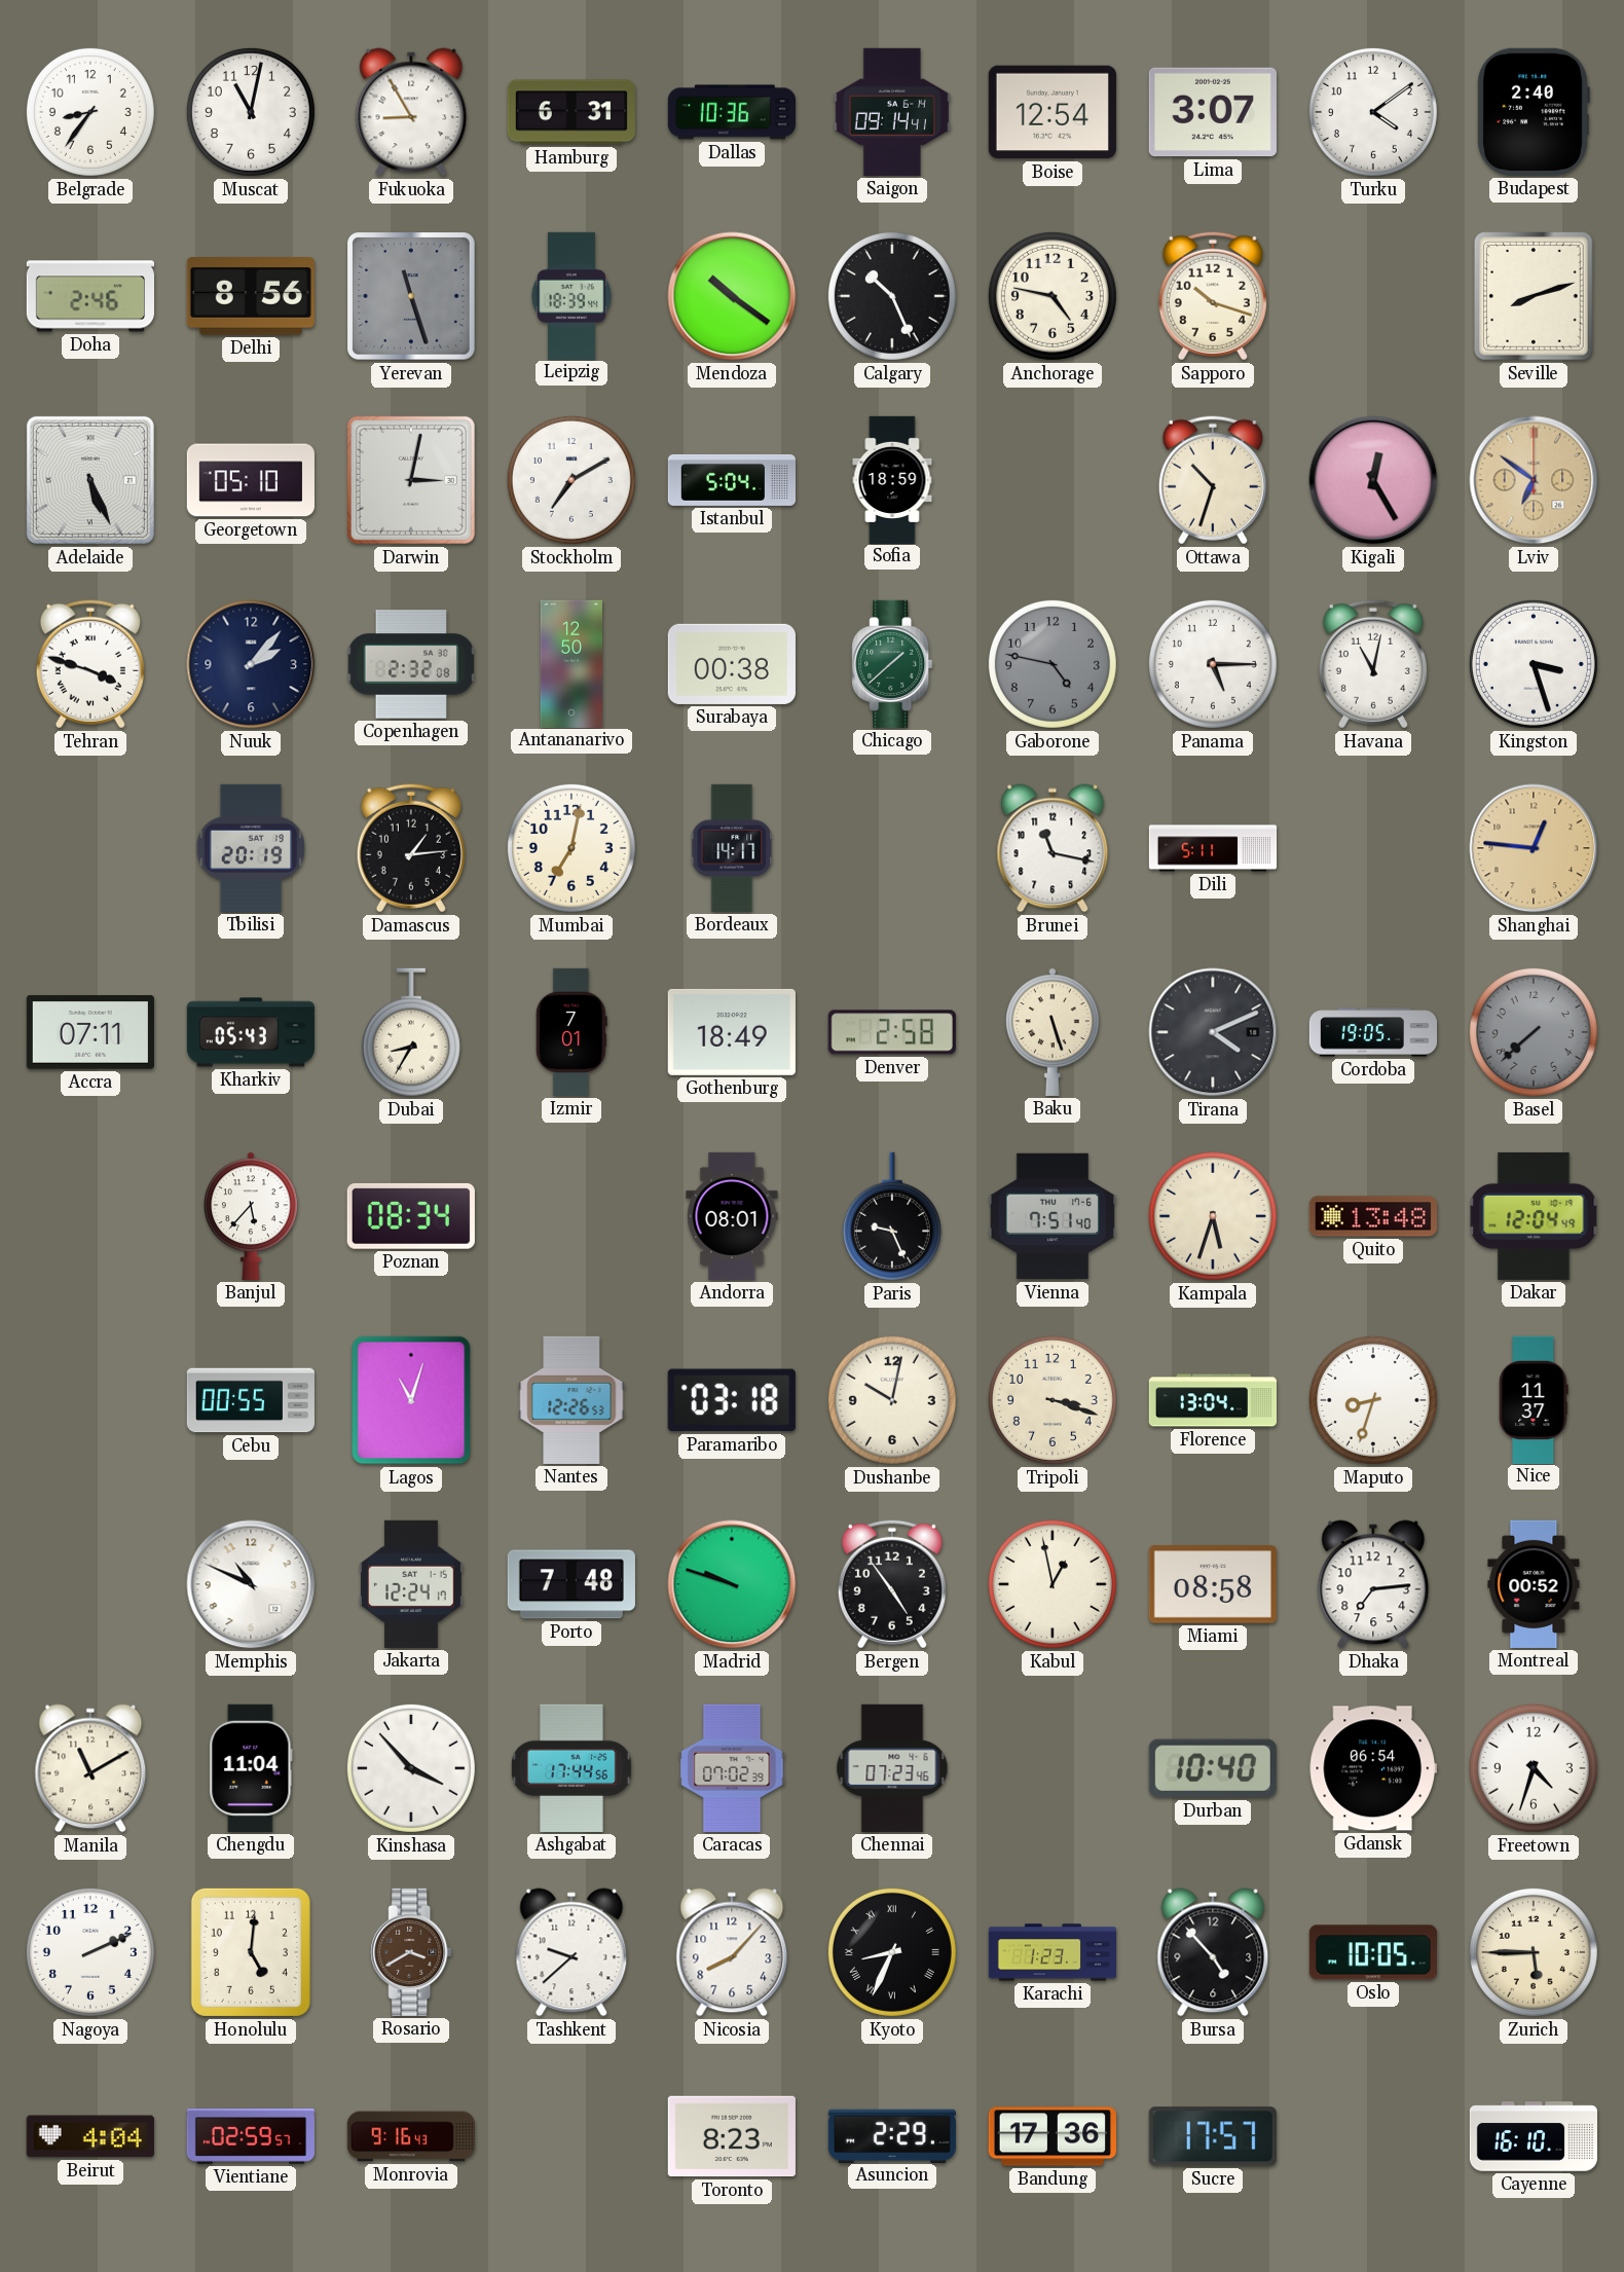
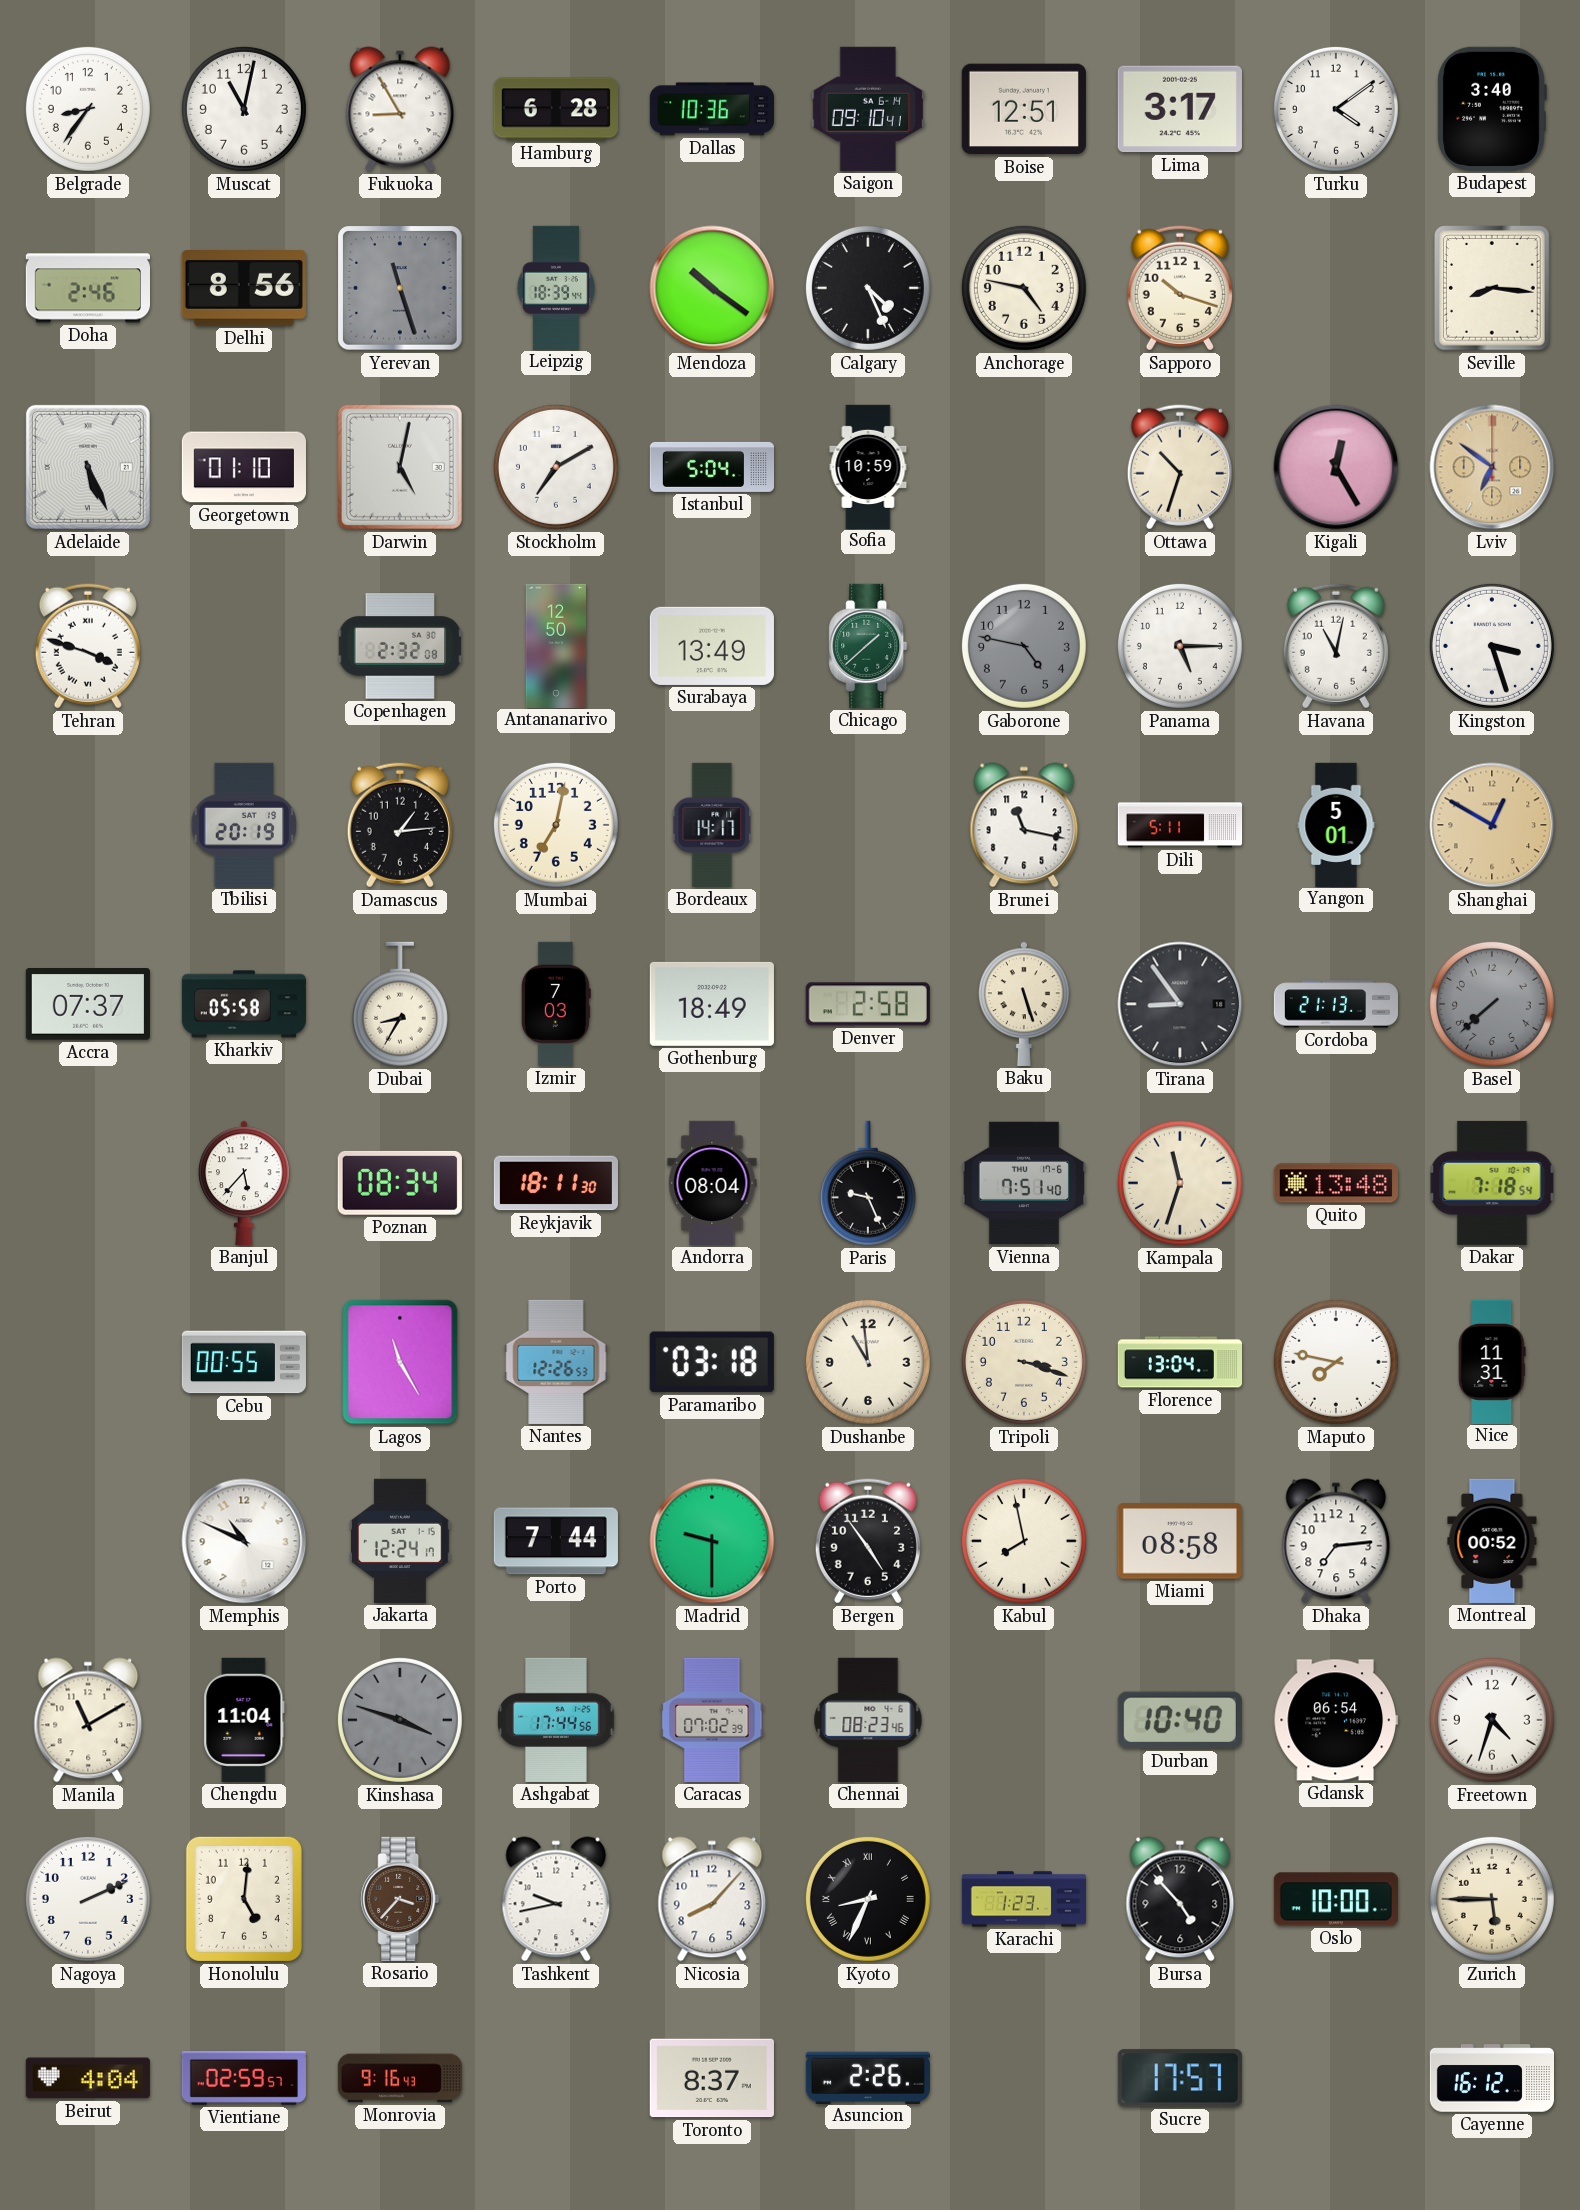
Hamburg: 6:31 -> 6:28 (556, 109)
Saigon: 09:14 -> 09:10 (868, 109)
Boise: 12:54 -> 12:51 (1024, 109)
Lima: 3:07 -> 3:17 (1180, 109)
Budapest: 2:40 -> 3:40 (1492, 109)
Calgary: 10:26 -> 4:26 (868, 288)
Seville: 8:12 -> 8:16 (1493, 288)
Georgetown: 05:10 -> 01:10 (244, 467)
Darwin: 3:02 -> 5:02 (400, 467)
Sofia: 18:59 -> 10:59 (868, 466)
Nuuk: 2:07 -> none (251, 664)
Surabaya: 00:38 -> 13:49 (712, 646)
Yangon: none -> 5:01 (1336, 824)
Shanghai: 12:46 -> 12:50 (1492, 825)
Accra: 07:11 -> 07:37 (88, 1004)
Kharkiv: 05:43 -> 05:58 (244, 1004)
Izmir: 7:01 -> 7:03 (556, 1004)
Tirana: 4:11 -> 8:54 (1180, 1004)
Cordoba: 19:05 -> 21:13 (1335, 1004)
Reykjavik: none -> 18:11 (556, 1183)
Andorra: 08:01 -> 08:04 (712, 1183)
Kampala: 5:33 -> 11:33 (1180, 1183)
Dakar: 12:04 -> 7:18 (1492, 1183)
Lagos: 11:03 -> 11:25 (400, 1362)
Dushanbe: 10:02 -> 10:59 (868, 1362)
Maputo: 8:33 -> 7:47 (1336, 1362)
Nice: 11:37 -> 11:31 (1492, 1361)
Porto: 7:48 -> 7:44 (556, 1541)
Madrid: 9:48 -> 9:30 (712, 1541)
Kabul: 12:58 -> 7:58 (1024, 1541)
Kinshasa: 3:53 -> 3:48 (400, 1720)
Kinshasa dial: white -> grey (400, 1720)
Chennai: 07:23 -> 08:23 (868, 1720)
Rosario: 3:40 -> 3:37 (400, 1899)
Tashkent: 9:38 -> 9:43 (556, 1899)
Oslo: 10:05 -> 10:00 (1336, 1899)
Toronto: 8:23 -> 8:37 (712, 2078)
Asuncion: 2:29 -> 2:26 (868, 2077)
Bandung: 17:36 -> none (1053, 2136)
Cayenne: 16:10 -> 16:12 (1491, 2078)
